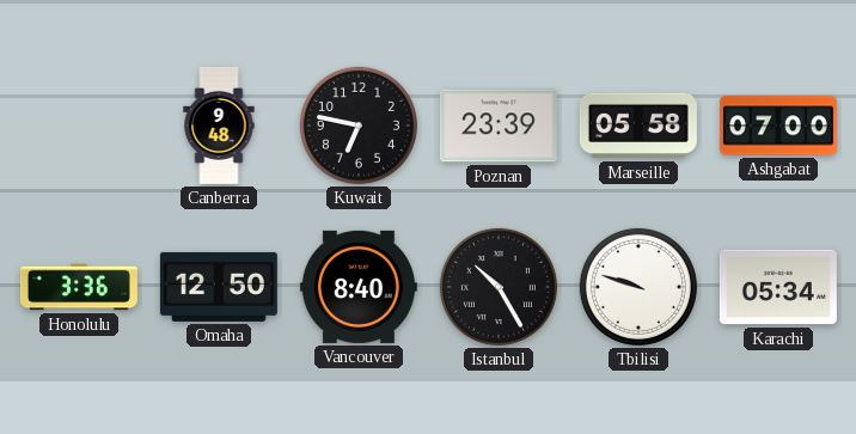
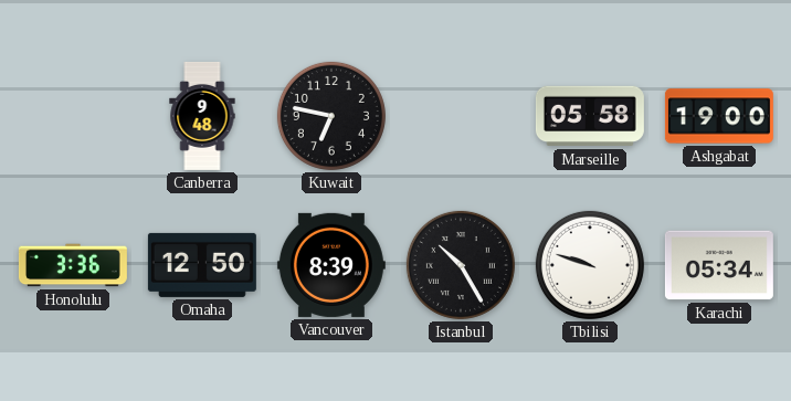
Poznan: 23:39 -> none (499, 126)
Ashgabat: 07:00 -> 19:00 (719, 116)
Vancouver: 8:40 -> 8:39 (331, 265)
